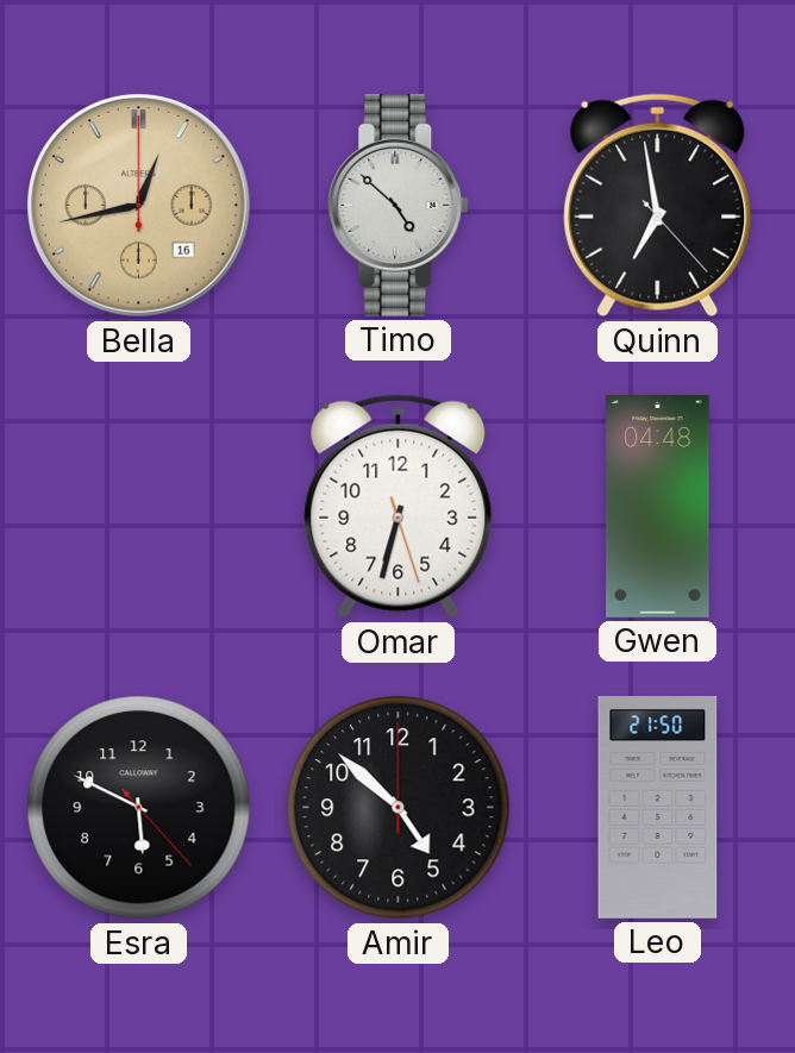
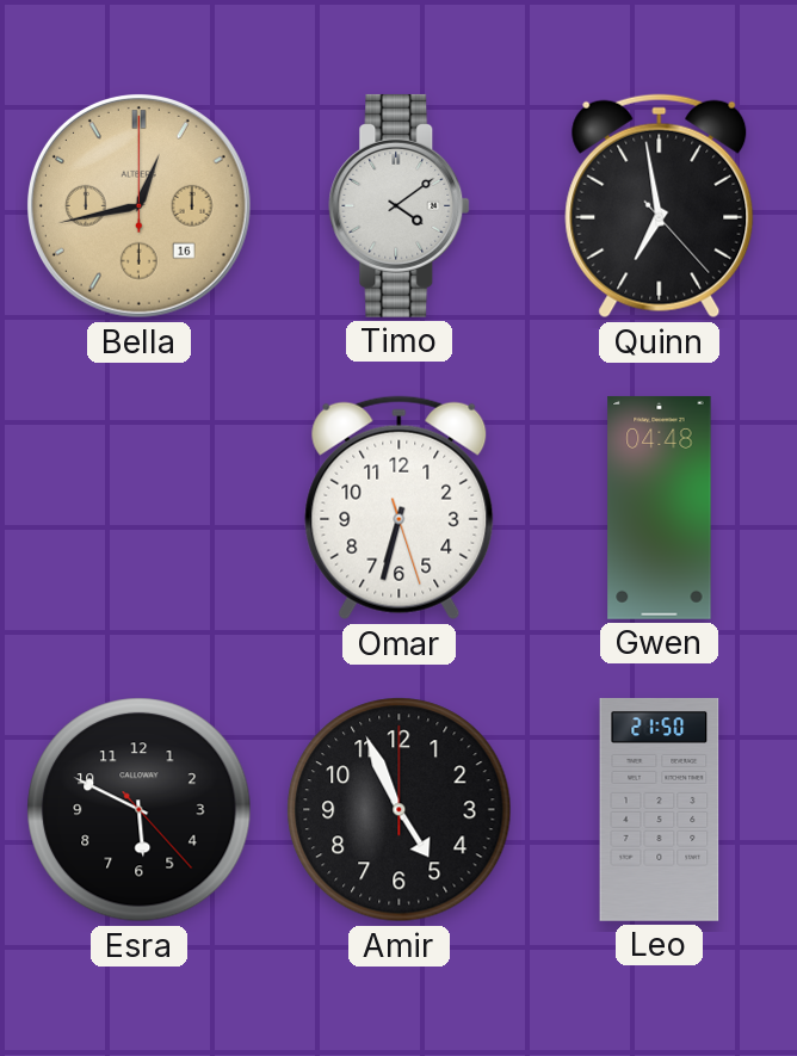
Timo: 4:52 -> 4:09 (400, 205)
Amir: 4:52 -> 4:56 (400, 810)
